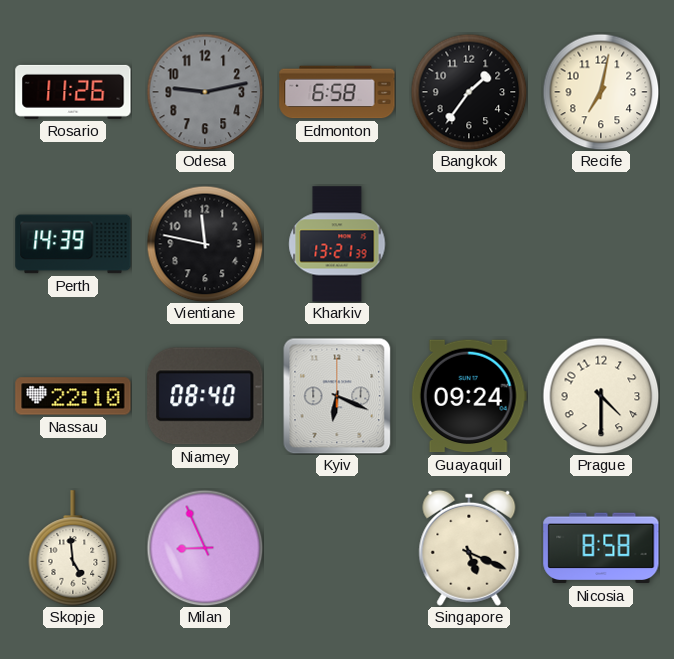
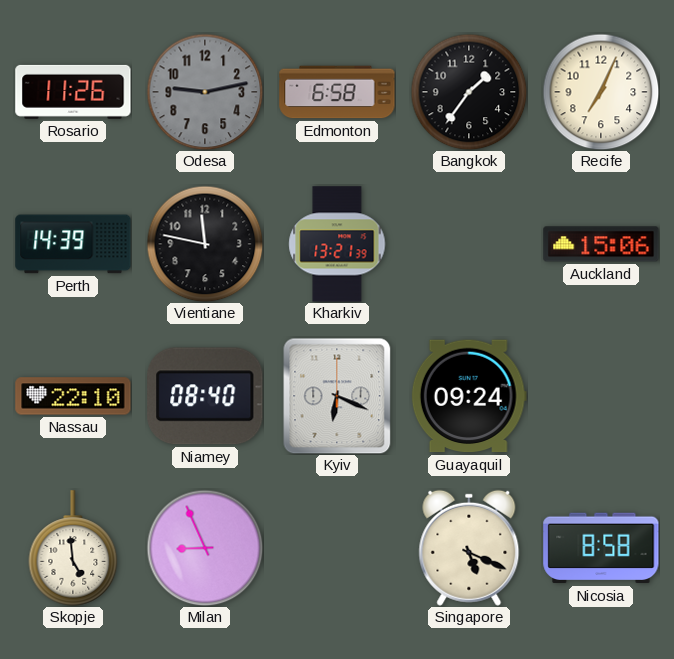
Recife: 7:02 -> 7:04 (601, 92)
Auckland: none -> 15:06 (601, 244)
Prague: 4:30 -> none (601, 396)
